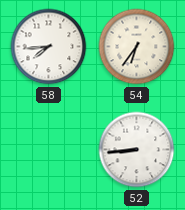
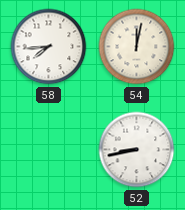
54: 6:36 -> 12:02 (137, 47)
52: 8:44 -> 8:43 (137, 150)
